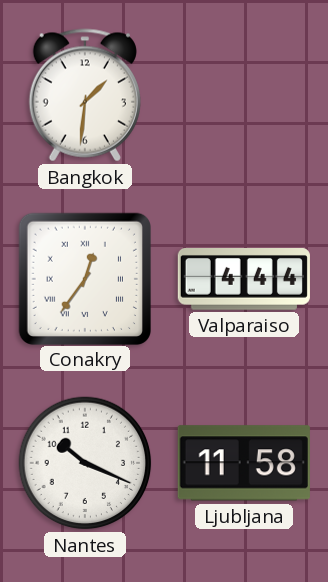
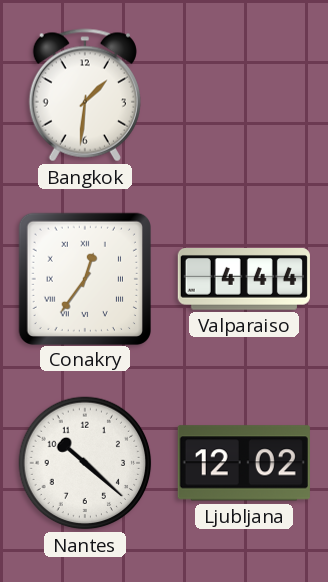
Nantes: 10:19 -> 10:22 (85, 463)
Ljubljana: 11:58 -> 12:02 (244, 463)
